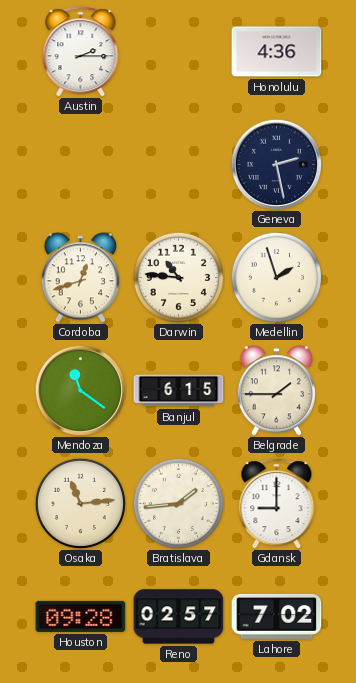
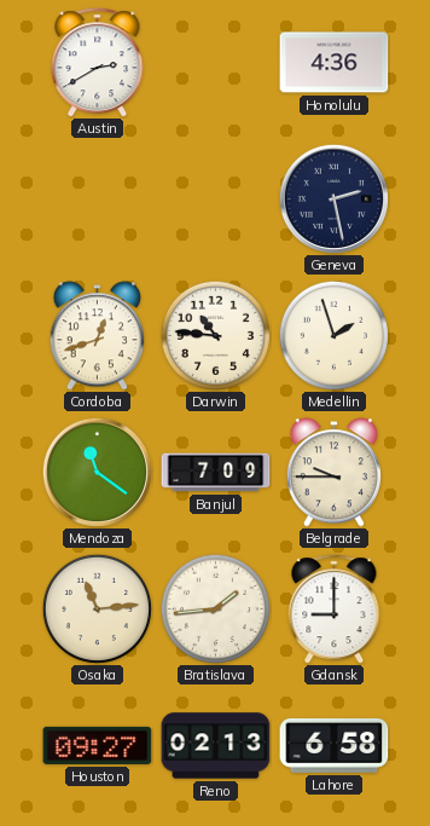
Austin: 2:15 -> 2:40 (98, 63)
Banjul: 6:15 -> 7:09 (216, 473)
Belgrade: 1:45 -> 9:45 (333, 473)
Houston: 09:28 -> 09:27 (98, 745)
Reno: 02:57 -> 02:13 (216, 746)
Lahore: 7:02 -> 6:58 (335, 745)
